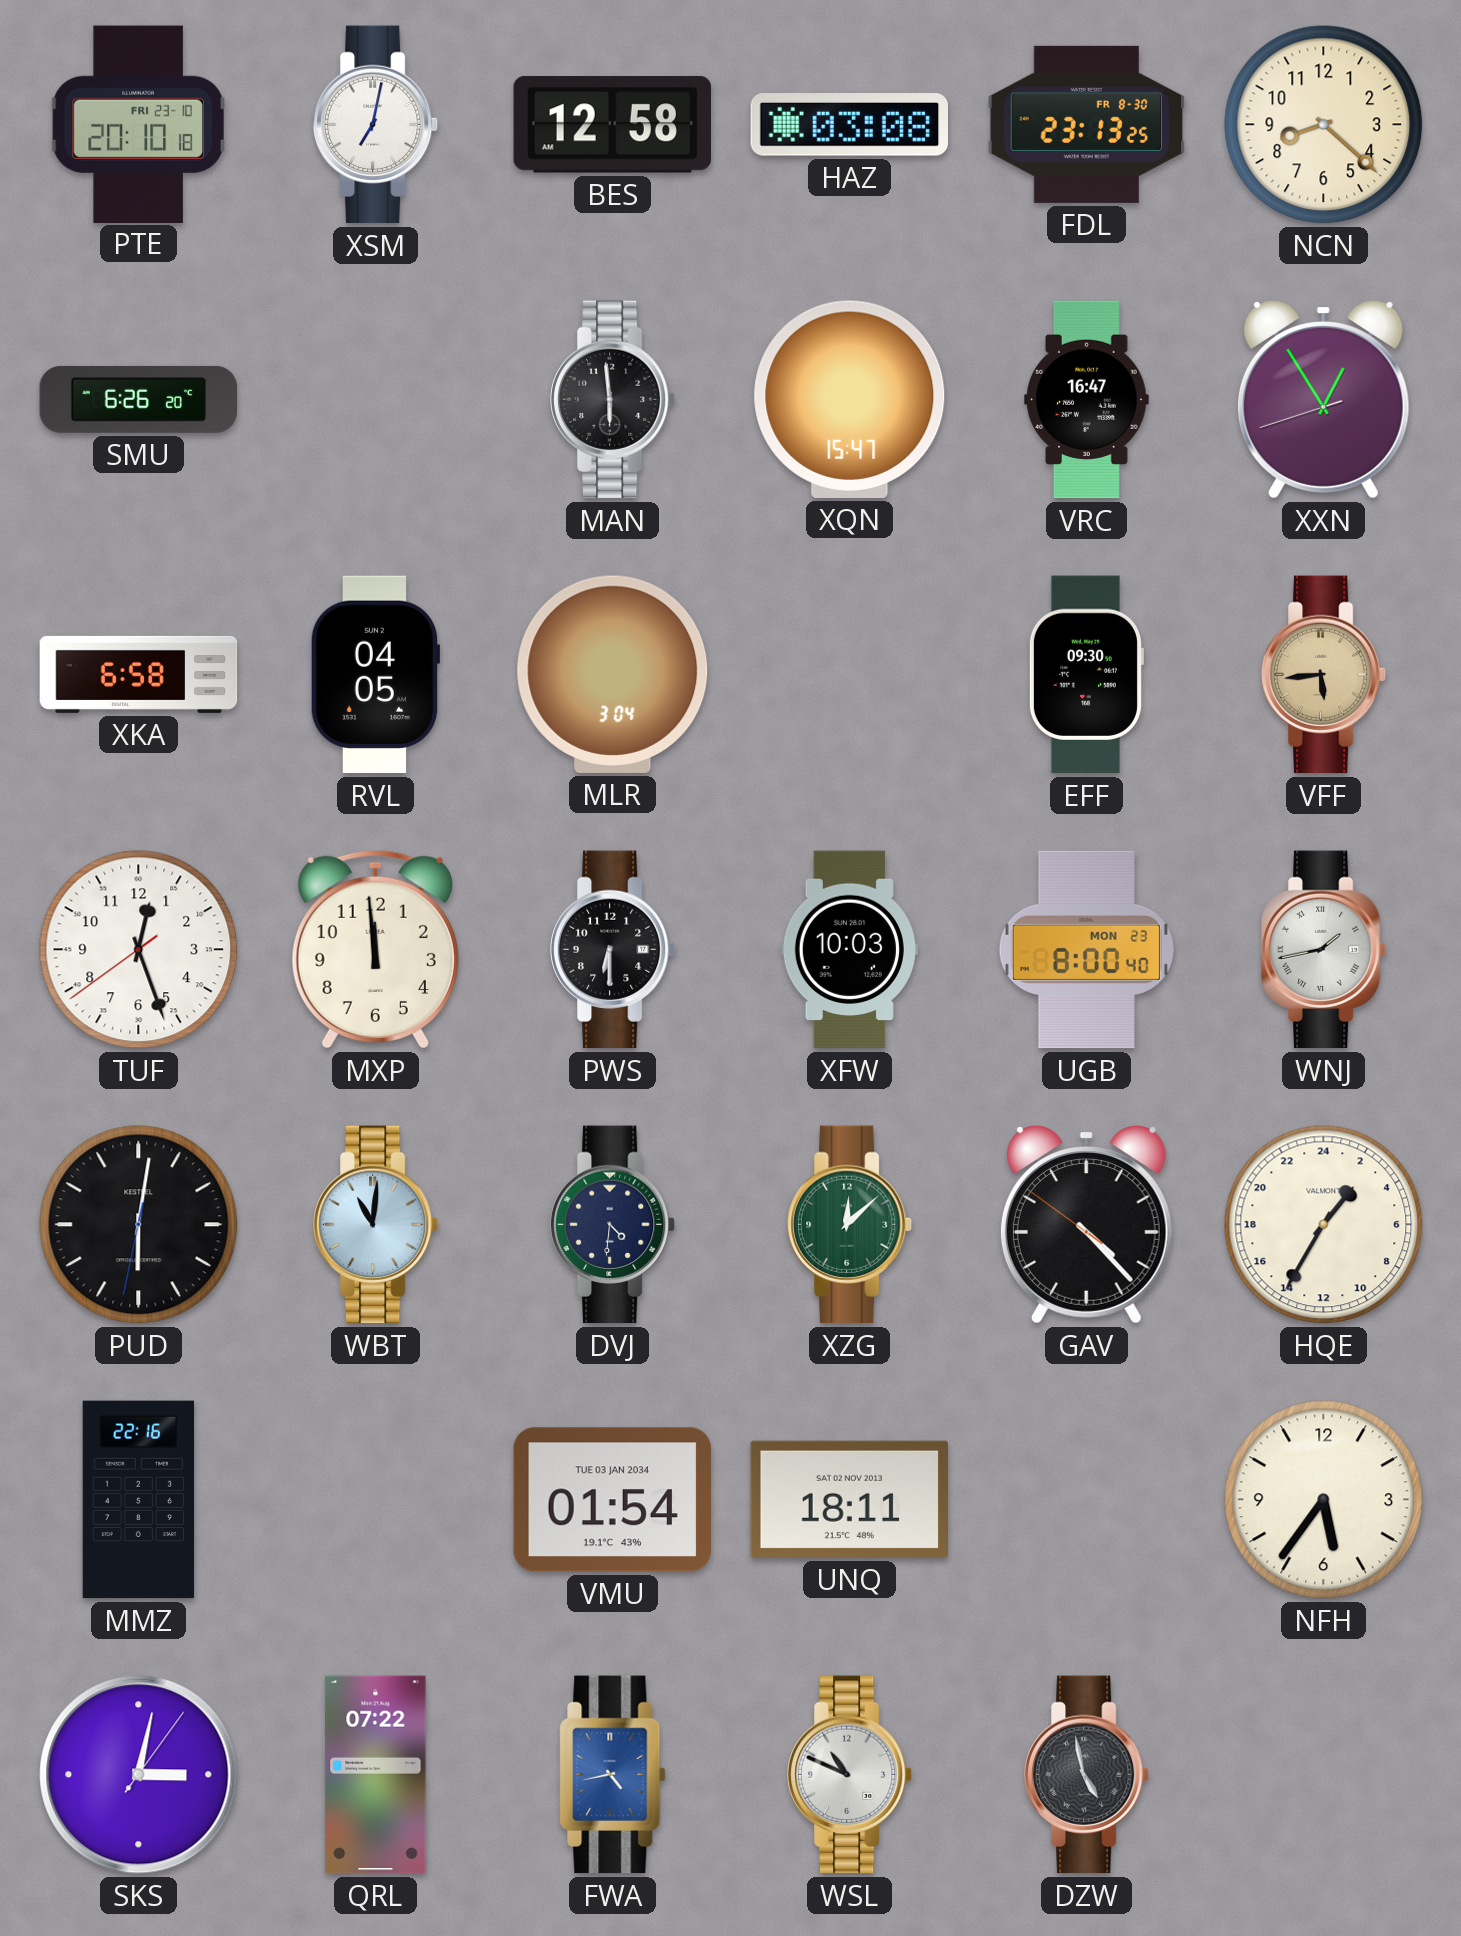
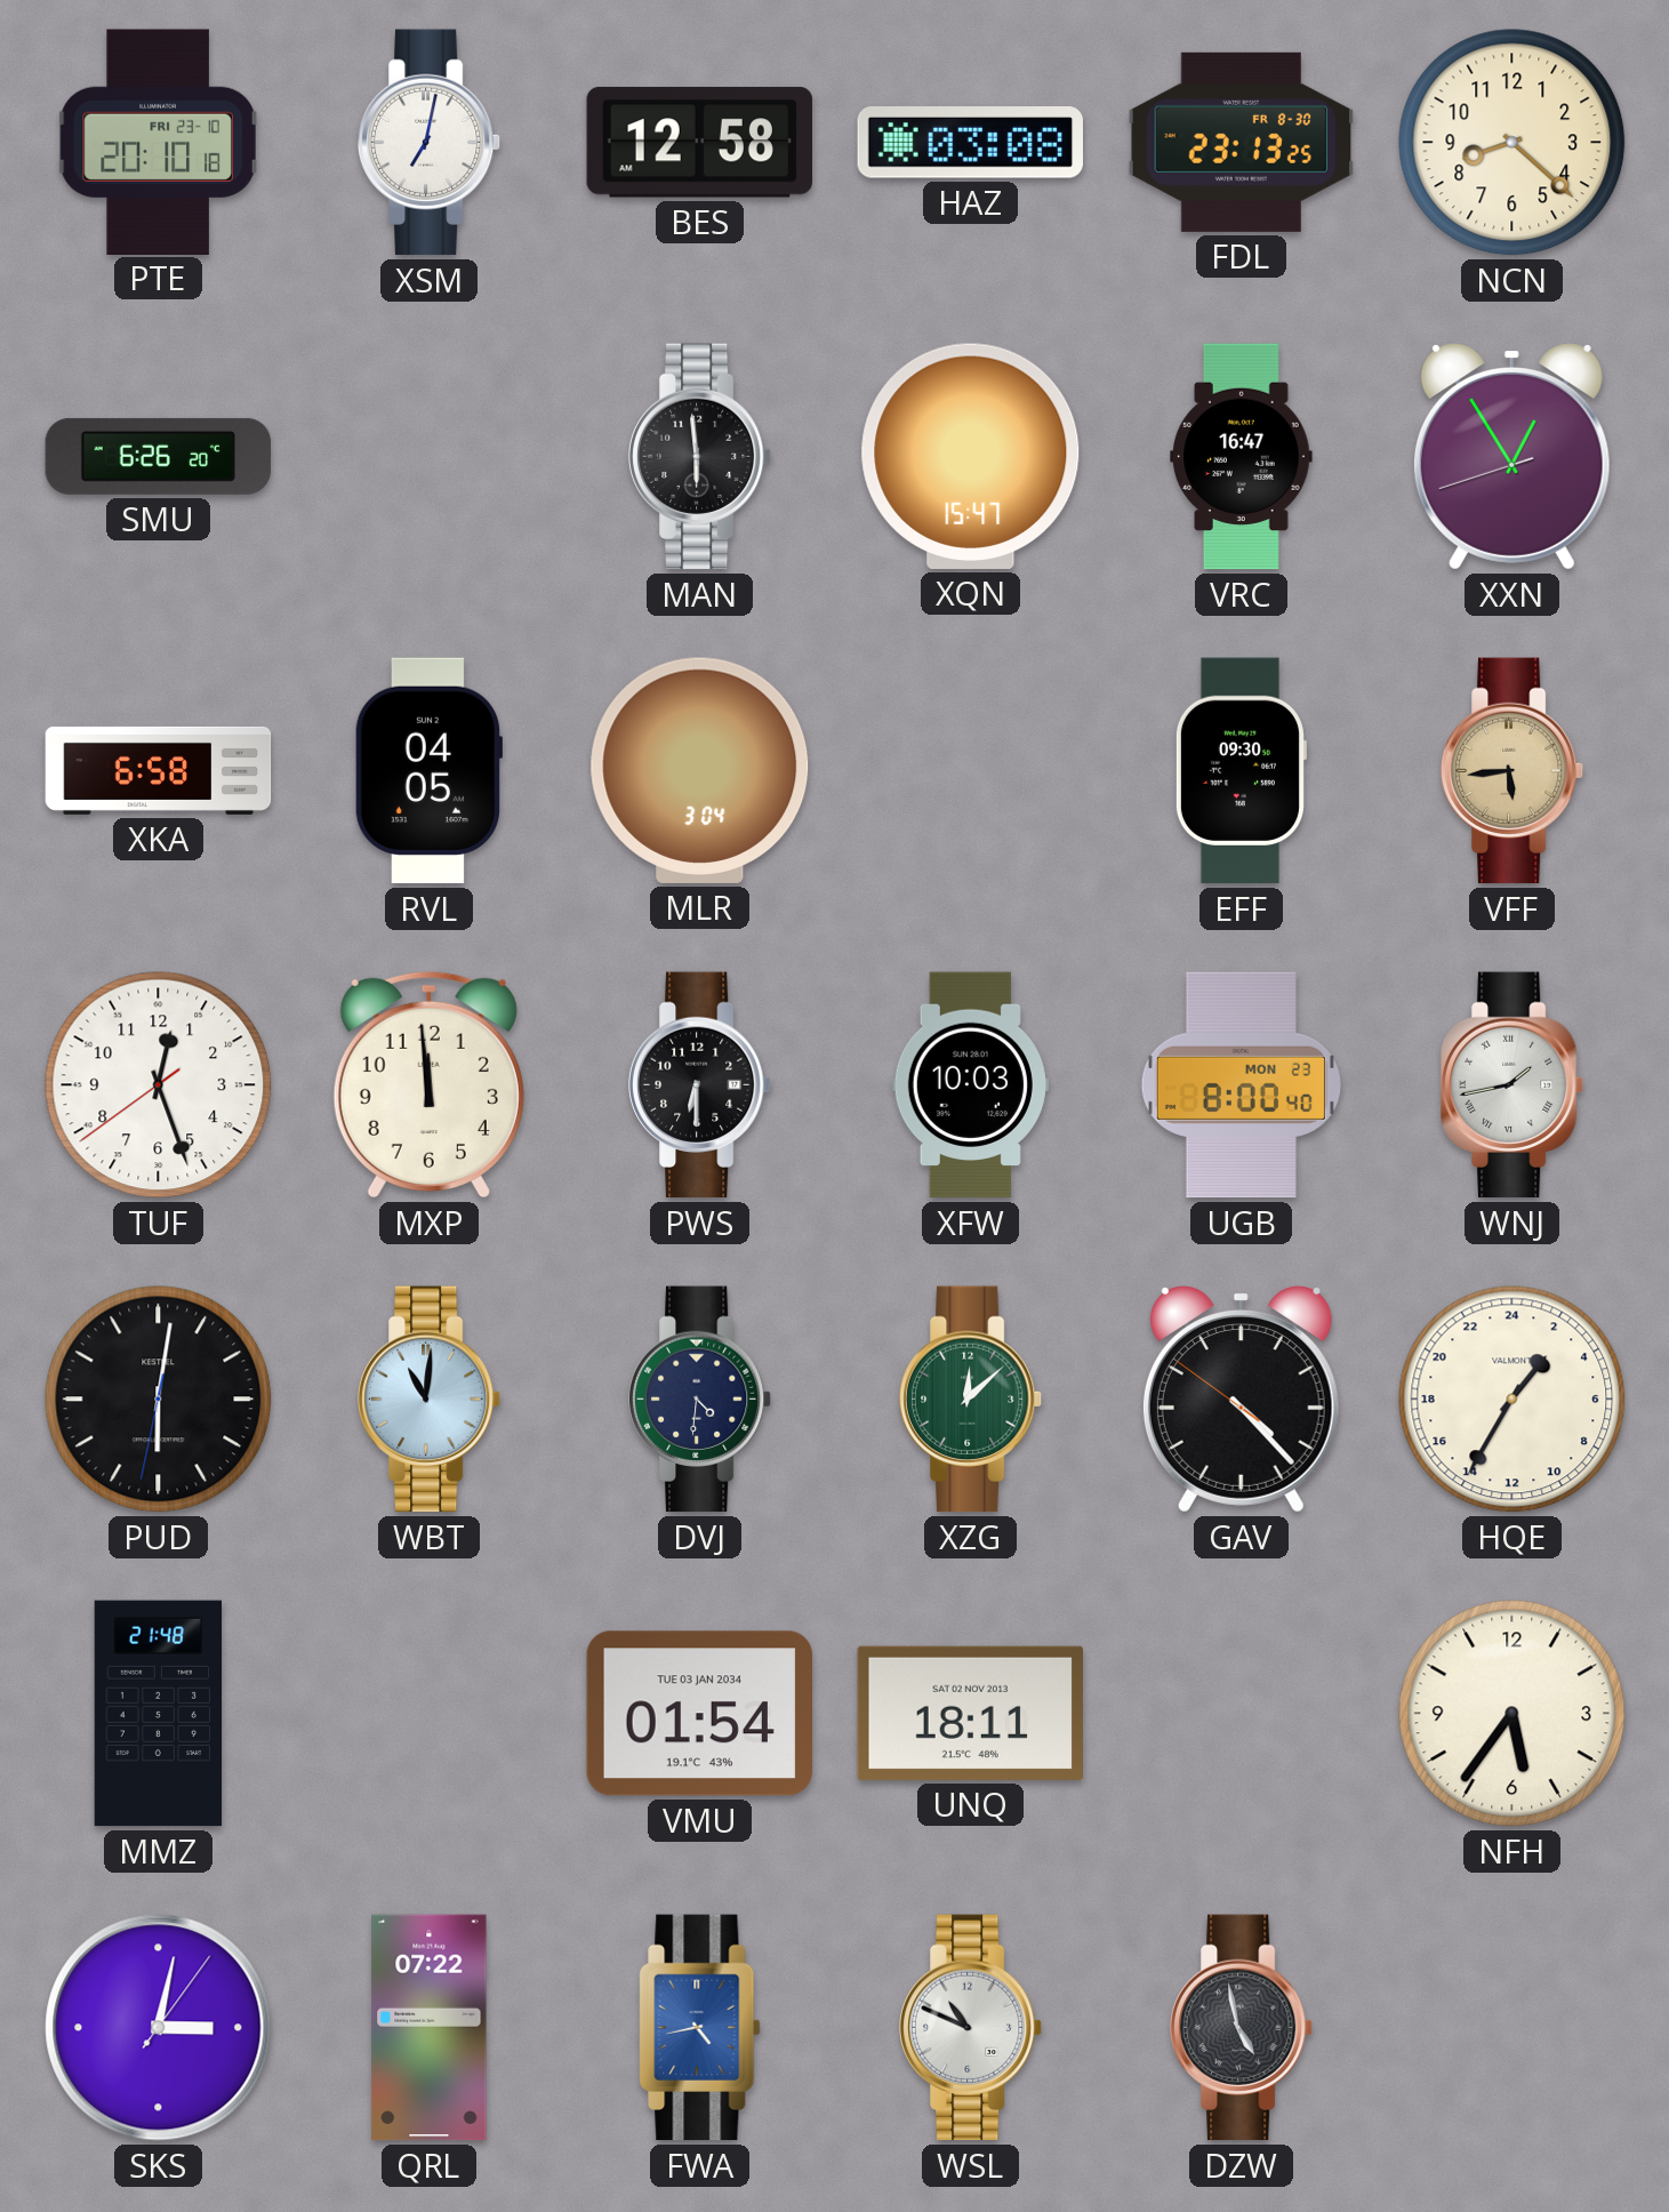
MMZ: 22:16 -> 21:48 (159, 1714)
